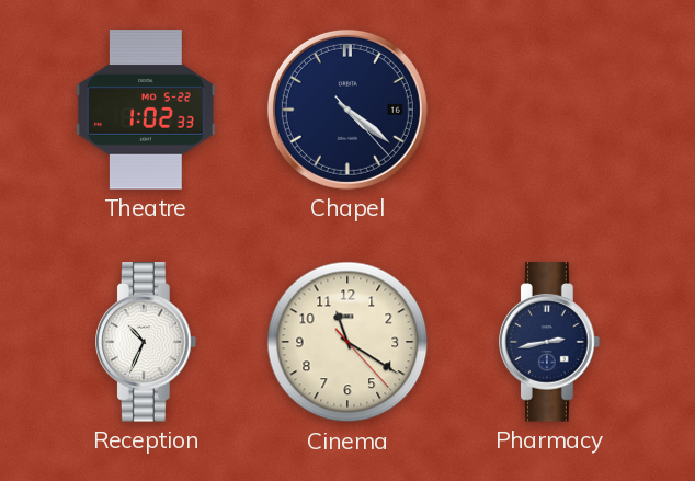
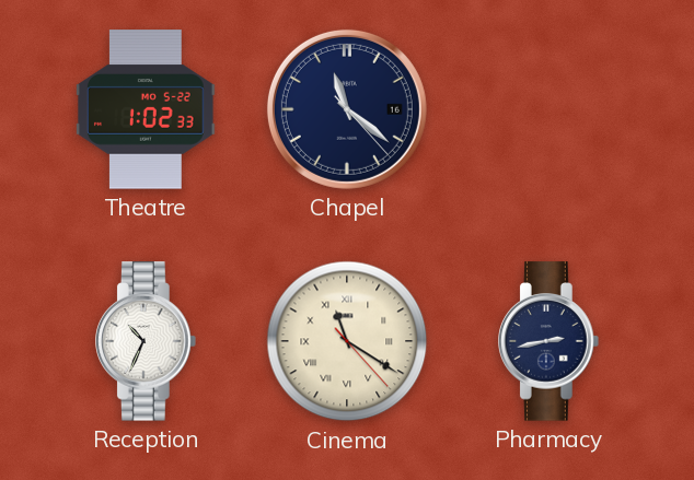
Chapel: 4:21 -> 11:21 (347, 109)
Cinema numerals: Arabic -> Roman (347, 341)
